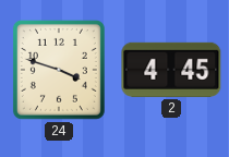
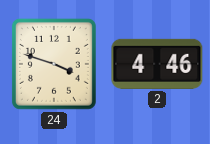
2: 4:45 -> 4:46 (157, 64)
